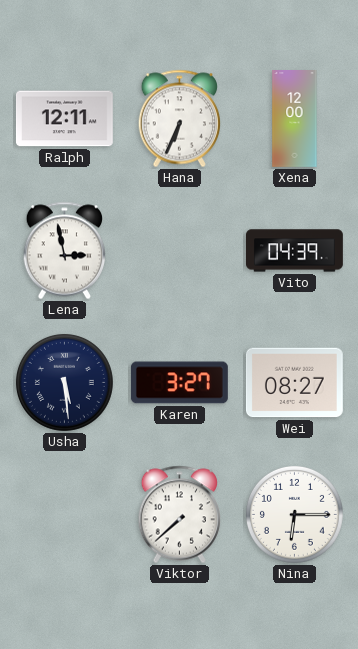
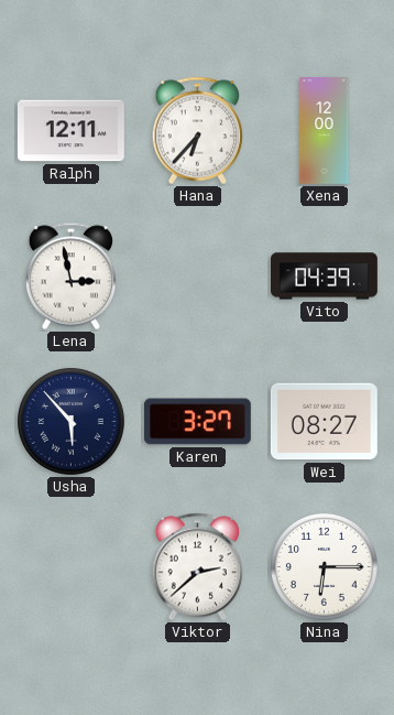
Hana: 6:34 -> 6:37 (197, 131)
Usha: 5:29 -> 5:53 (70, 421)
Viktor: 7:38 -> 2:38 (197, 567)
